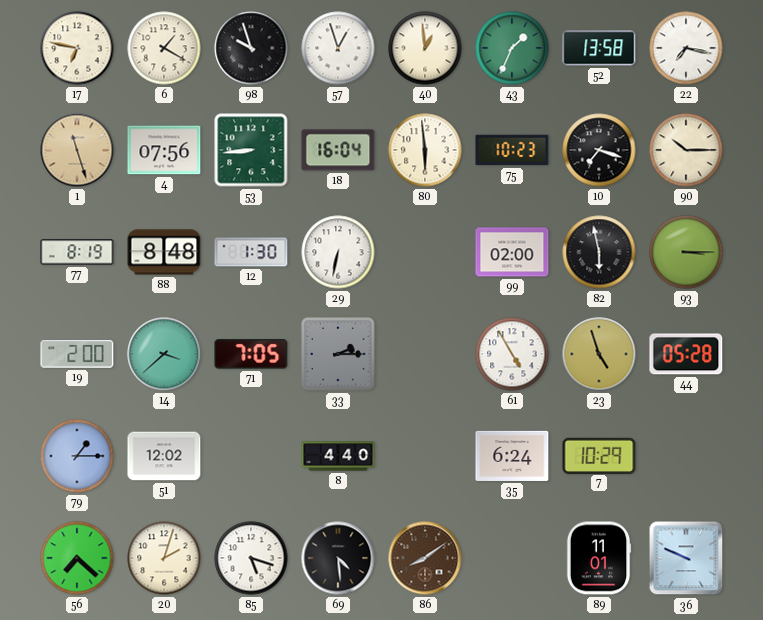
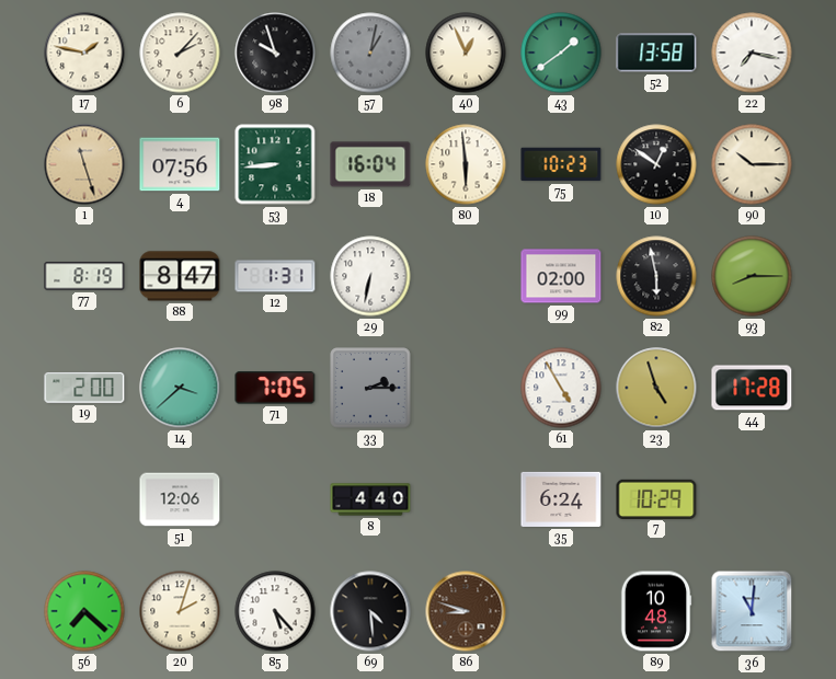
17: 6:47 -> 1:47 (84, 53)
6: 1:20 -> 2:07 (180, 53)
57: 12:57 -> 1:02 (370, 53)
57 dial: white -> grey (370, 53)
40: 12:59 -> 12:56 (466, 53)
43: 1:34 -> 1:39 (561, 53)
10: 7:18 -> 12:51 (656, 164)
88: 8:48 -> 8:47 (180, 276)
12: 1:30 -> 1:31 (275, 276)
93: 3:15 -> 8:15 (752, 276)
44: 05:28 -> 17:28 (752, 388)
79: 1:15 -> none (77, 456)
51: 12:02 -> 12:06 (180, 499)
85: 5:18 -> 5:23 (275, 611)
86: 8:09 -> 8:48 (466, 611)
89: 11:01 -> 10:48 (656, 611)
36: 9:49 -> 11:01 (752, 611)
